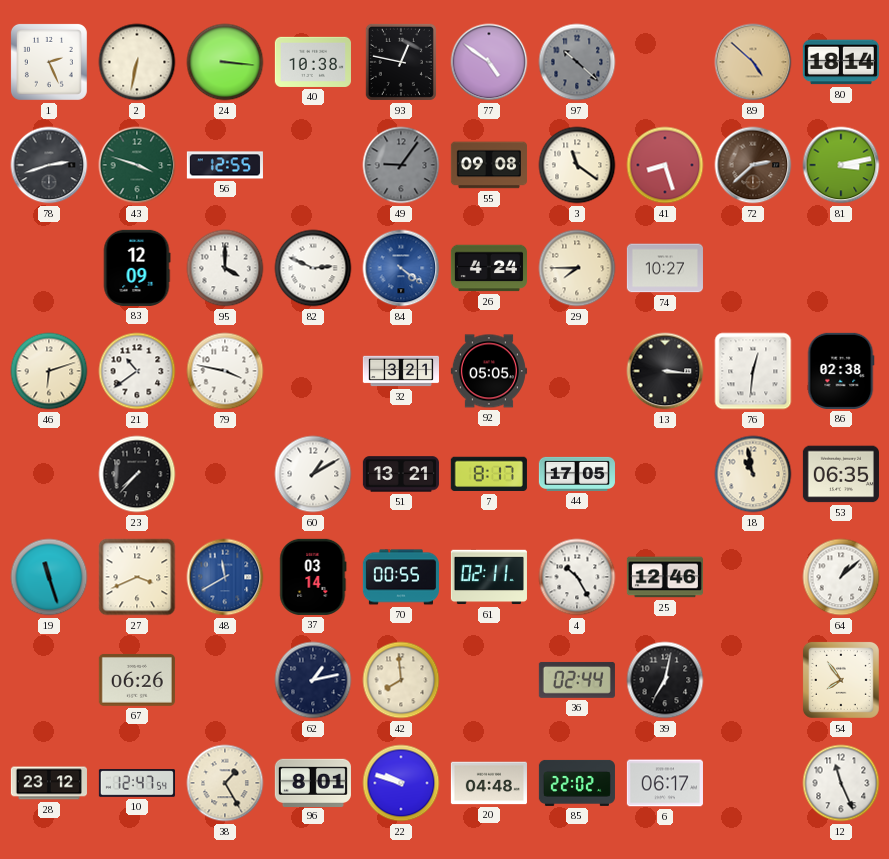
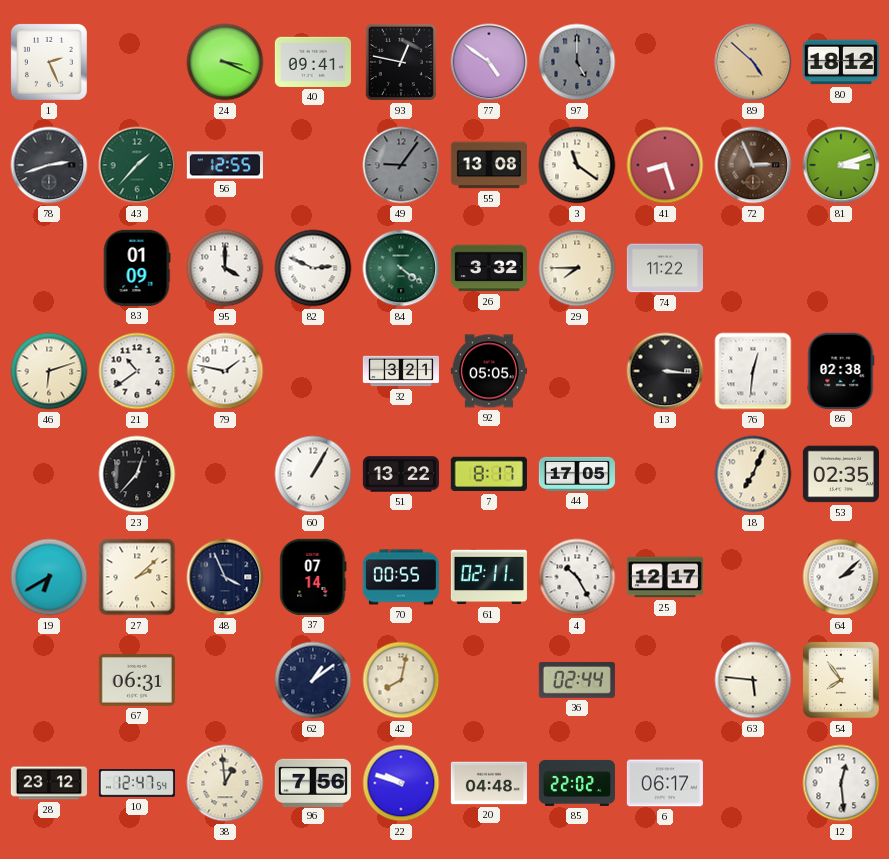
2: 6:32 -> none (137, 62)
24: 3:16 -> 3:19 (225, 62)
40: 10:38 -> 09:41 (313, 62)
97: 10:22 -> 5:00 (577, 62)
80: 18:14 -> 18:12 (841, 62)
43: 3:48 -> 1:37 (137, 165)
55: 09:08 -> 13:08 (489, 165)
72: 2:38 -> 2:56 (753, 165)
81: 3:13 -> 3:12 (841, 165)
83: 12:09 -> 01:09 (137, 268)
84 dial: blue -> green (401, 268)
26: 4:24 -> 3:32 (489, 268)
74: 10:27 -> 11:22 (665, 268)
79: 3:47 -> 1:47 (225, 371)
23: 7:37 -> 12:37 (137, 474)
60: 1:10 -> 1:05 (313, 474)
51: 13:21 -> 13:22 (401, 474)
18: 10:58 -> 7:04 (753, 474)
53: 06:35 -> 02:35 (841, 474)
19: 11:27 -> 6:40 (49, 577)
27: 3:41 -> 2:08 (137, 577)
48: 11:40 -> 3:56 (225, 577)
48 dial: blue -> navy (225, 577)
37: 03:14 -> 07:14 (313, 577)
25: 12:46 -> 12:17 (665, 577)
64: 1:08 -> 2:08 (841, 577)
67: 06:26 -> 06:31 (137, 680)
62: 1:13 -> 1:09 (313, 680)
42: 7:59 -> 8:02 (401, 680)
39: 7:02 -> none (665, 680)
63: none -> 5:46 (753, 680)
38: 1:25 -> 12:59 (225, 783)
96: 8:01 -> 7:56 (313, 782)
12: 11:26 -> 12:29 (841, 783)
